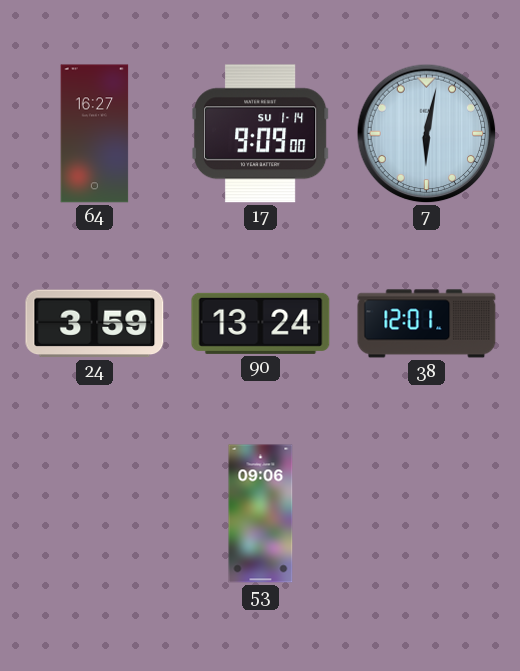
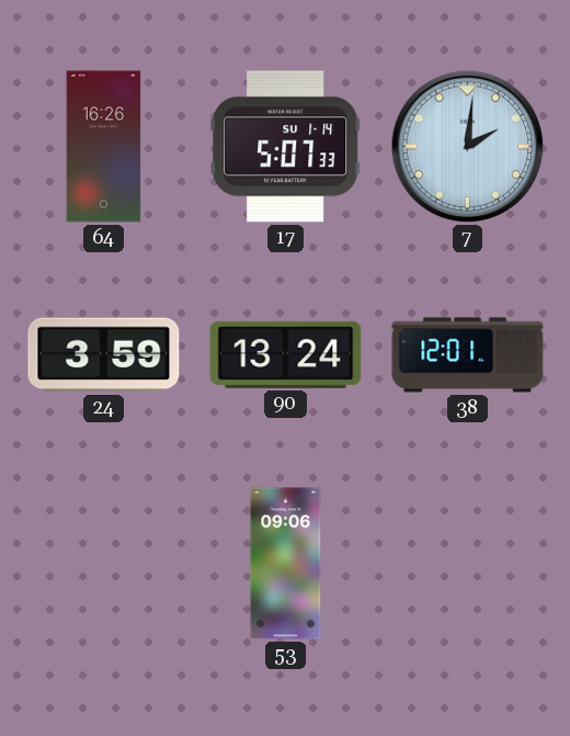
64: 16:27 -> 16:26 (104, 147)
17: 9:09 -> 5:07 (285, 147)
7: 6:02 -> 2:01 (468, 147)
